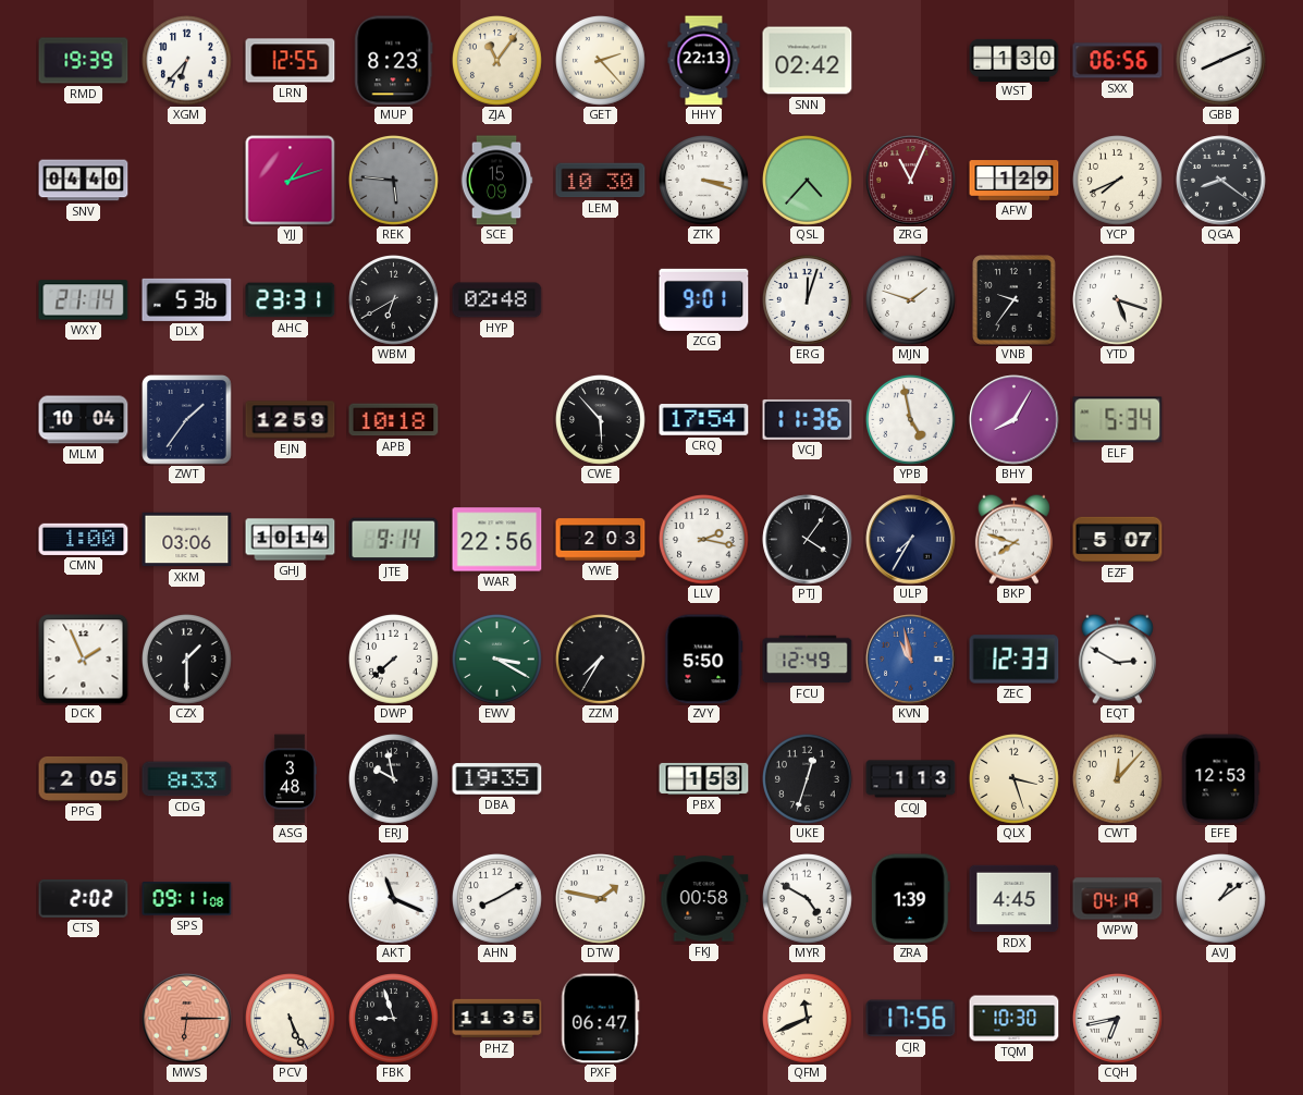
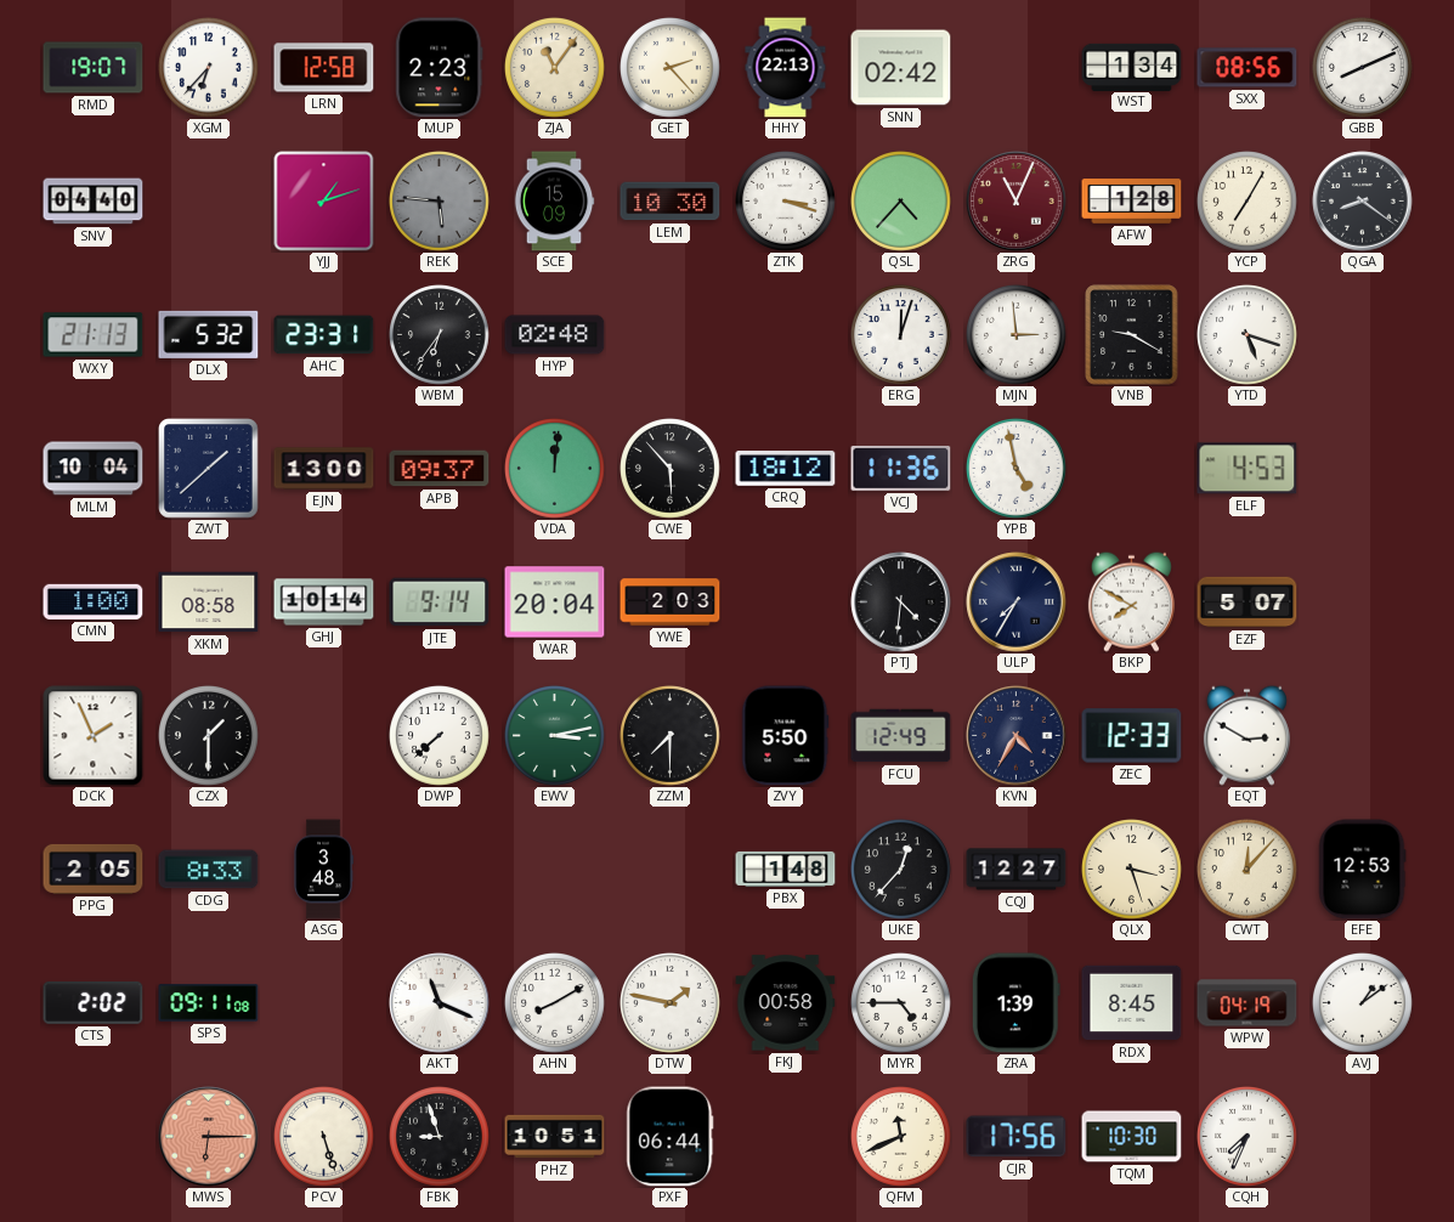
RMD: 19:39 -> 19:07 (94, 68)
LRN: 12:55 -> 12:58 (324, 68)
MUP: 8:23 -> 2:23 (440, 68)
WST: 1:30 -> 1:34 (1132, 67)
SXX: 06:56 -> 08:56 (1248, 68)
AFW: 1:29 -> 1:28 (1132, 202)
YCP: 7:41 -> 7:05 (1248, 202)
WXY: 21:14 -> 21:13 (94, 335)
DLX: 5:36 -> 5:32 (209, 334)
WBM: 6:40 -> 6:36 (440, 335)
ZCG: 9:01 -> none (704, 299)
MJN: 1:48 -> 2:59 (1017, 335)
VNB: 9:36 -> 9:20 (1132, 335)
ZWT: 1:36 -> 1:38 (209, 469)
EJN: 12:59 -> 13:00 (324, 469)
APB: 10:18 -> 09:37 (440, 469)
VDA: none -> 12:01 (555, 469)
CRQ: 17:54 -> 18:12 (786, 469)
BHY: 8:05 -> none (1015, 420)
ELF: 5:34 -> 4:53 (1248, 469)
XKM: 03:06 -> 08:58 (209, 602)
WAR: 22:56 -> 20:04 (555, 602)
LLV: 2:17 -> none (704, 540)
PTJ: 4:06 -> 4:31 (901, 602)
BKP: 7:48 -> 7:50 (1131, 601)
EWV: 3:20 -> 3:13 (555, 736)
ZZM: 7:35 -> 7:30 (671, 736)
KVN: 10:58 -> 4:35 (1017, 736)
KVN dial: blue -> navy (1017, 736)
ERJ: 9:58 -> none (394, 779)
DBA: 19:35 -> none (497, 779)
PBX: 1:53 -> 1:48 (786, 869)
UKE: 12:33 -> 12:37 (901, 870)
CQJ: 1:13 -> 12:27 (1017, 870)
MYR: 4:50 -> 4:45 (901, 1003)
RDX: 4:45 -> 8:45 (1132, 1003)
PCV: 5:26 -> 5:27 (324, 1137)
PHZ: 11:35 -> 10:51 (555, 1137)
PXF: 06:47 -> 06:44 (671, 1137)
CQH: 6:43 -> 7:34 (1248, 1137)
